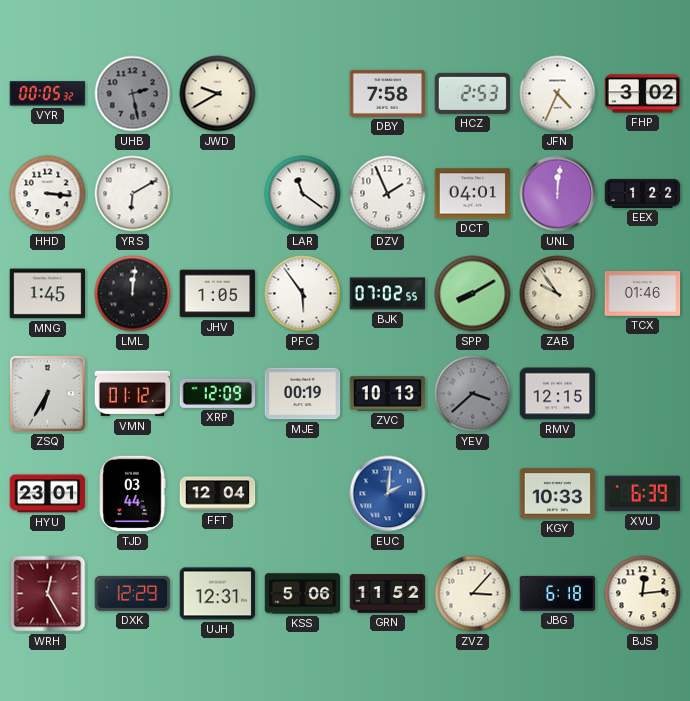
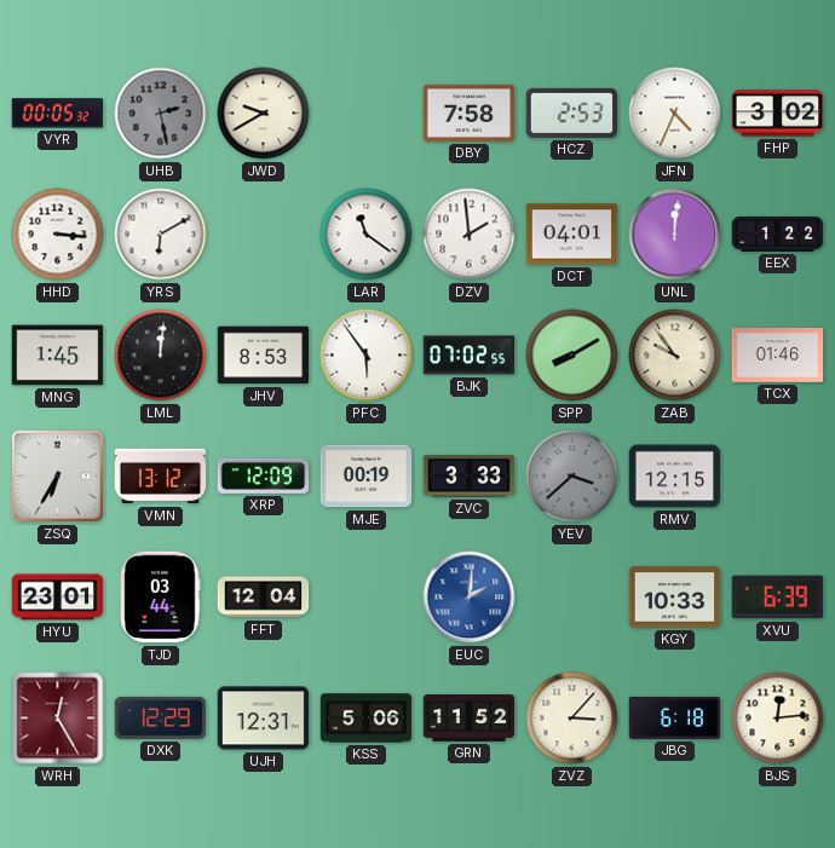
DZV: 1:56 -> 1:59 (470, 235)
JHV: 1:05 -> 8:53 (264, 356)
VMN: 01:12 -> 13:12 (161, 477)
ZVC: 10:13 -> 3:33 (470, 477)
